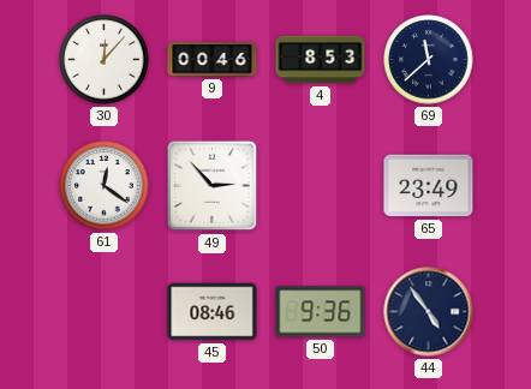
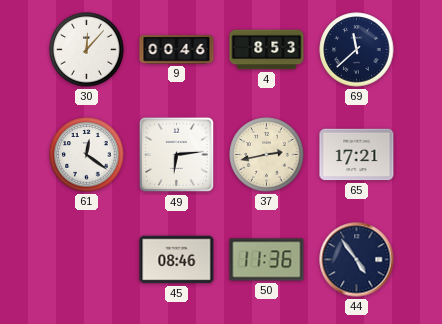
49: 2:53 -> 6:14 (177, 155)
37: none -> 2:43 (267, 155)
65: 23:49 -> 17:21 (357, 155)
50: 9:36 -> 11:36 (267, 260)
